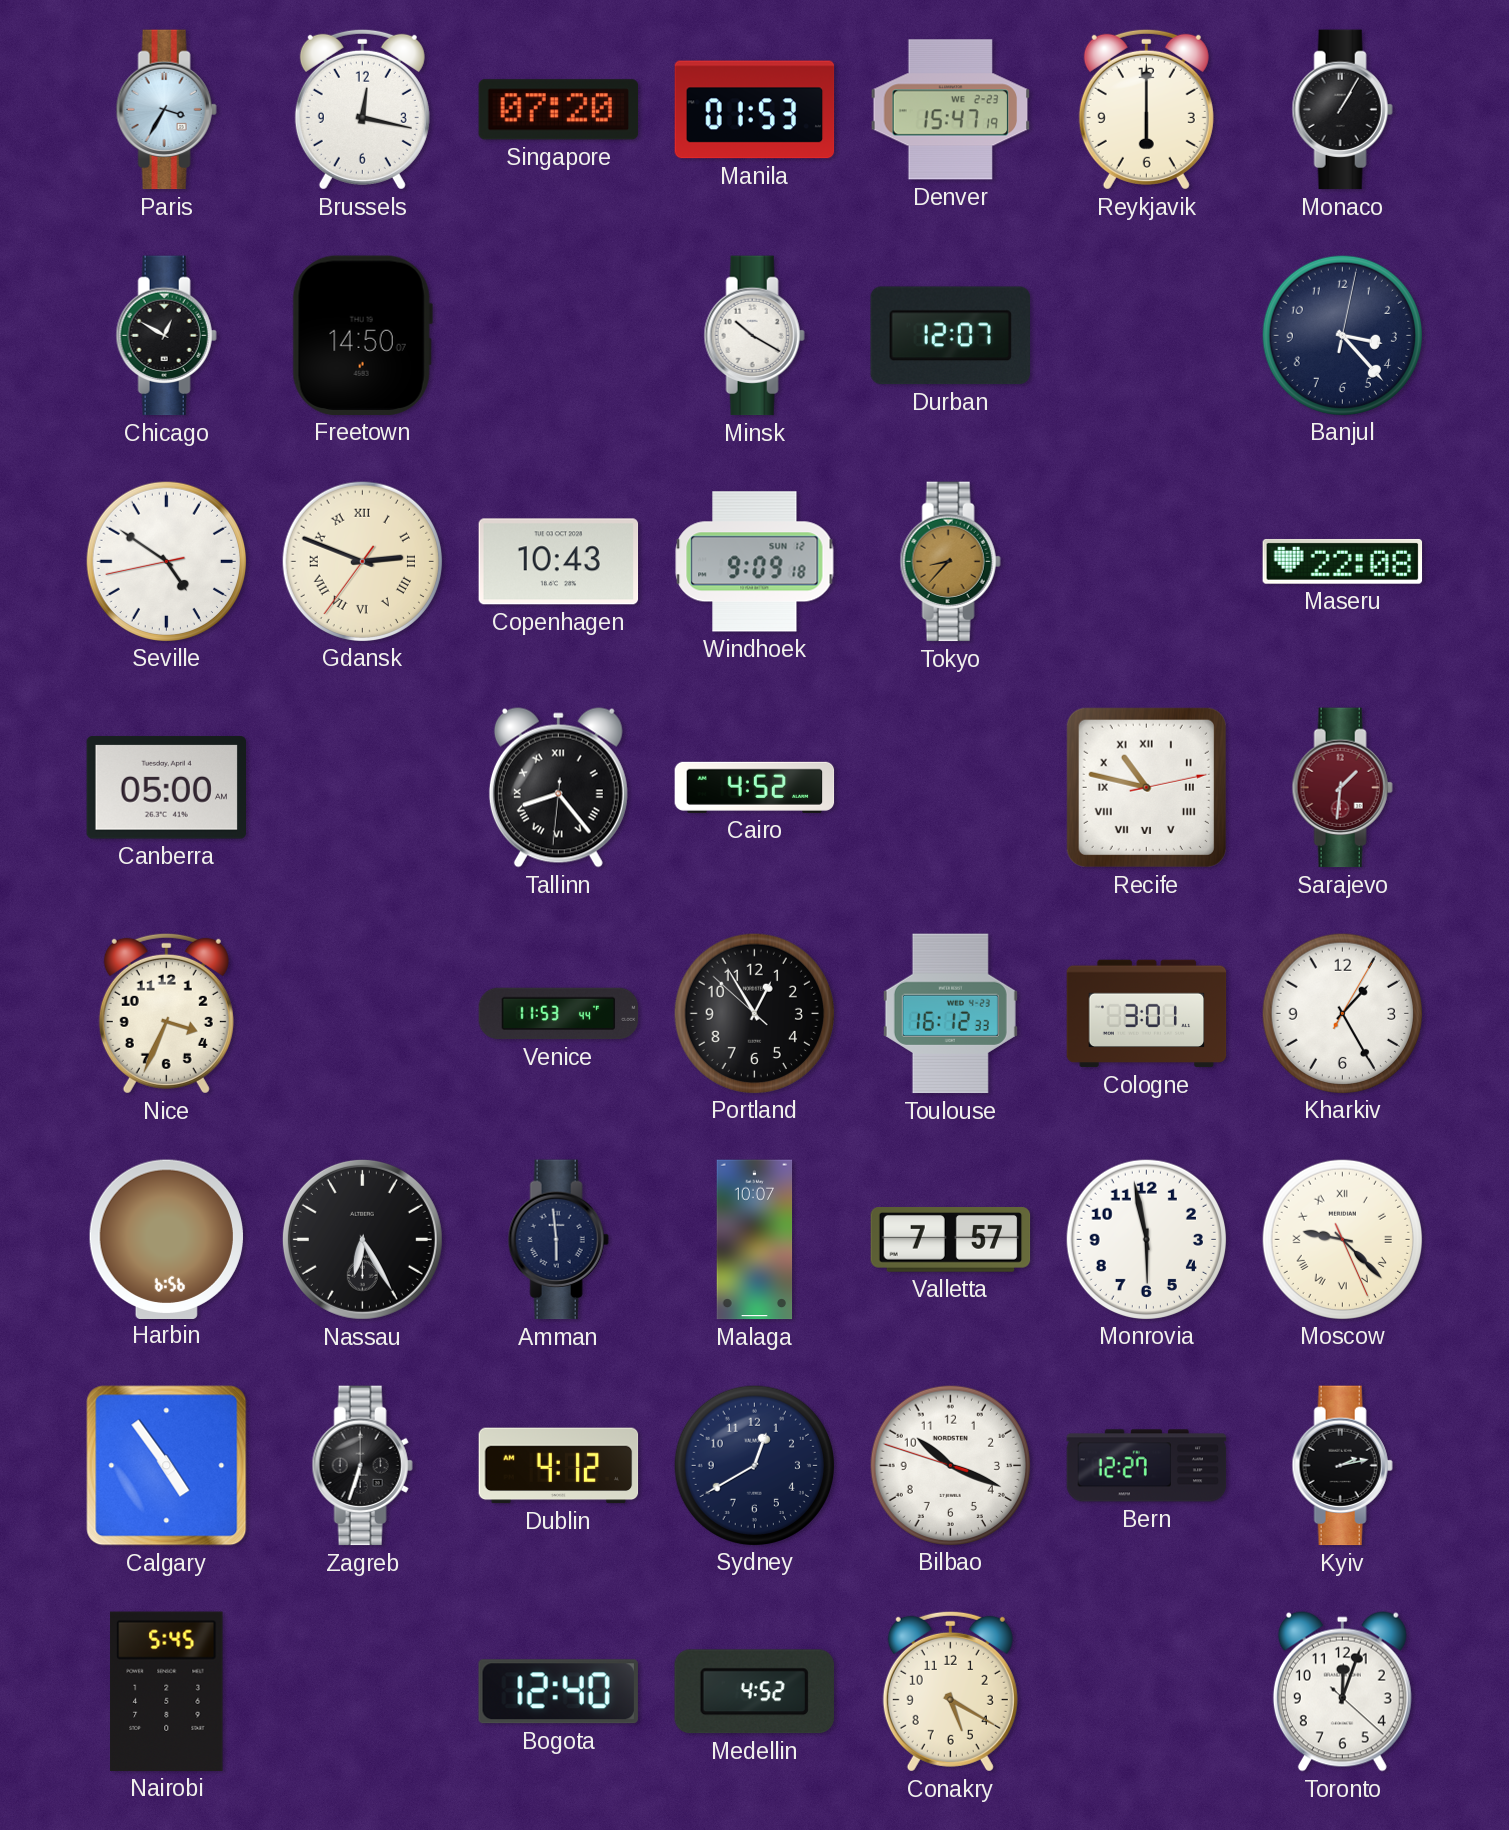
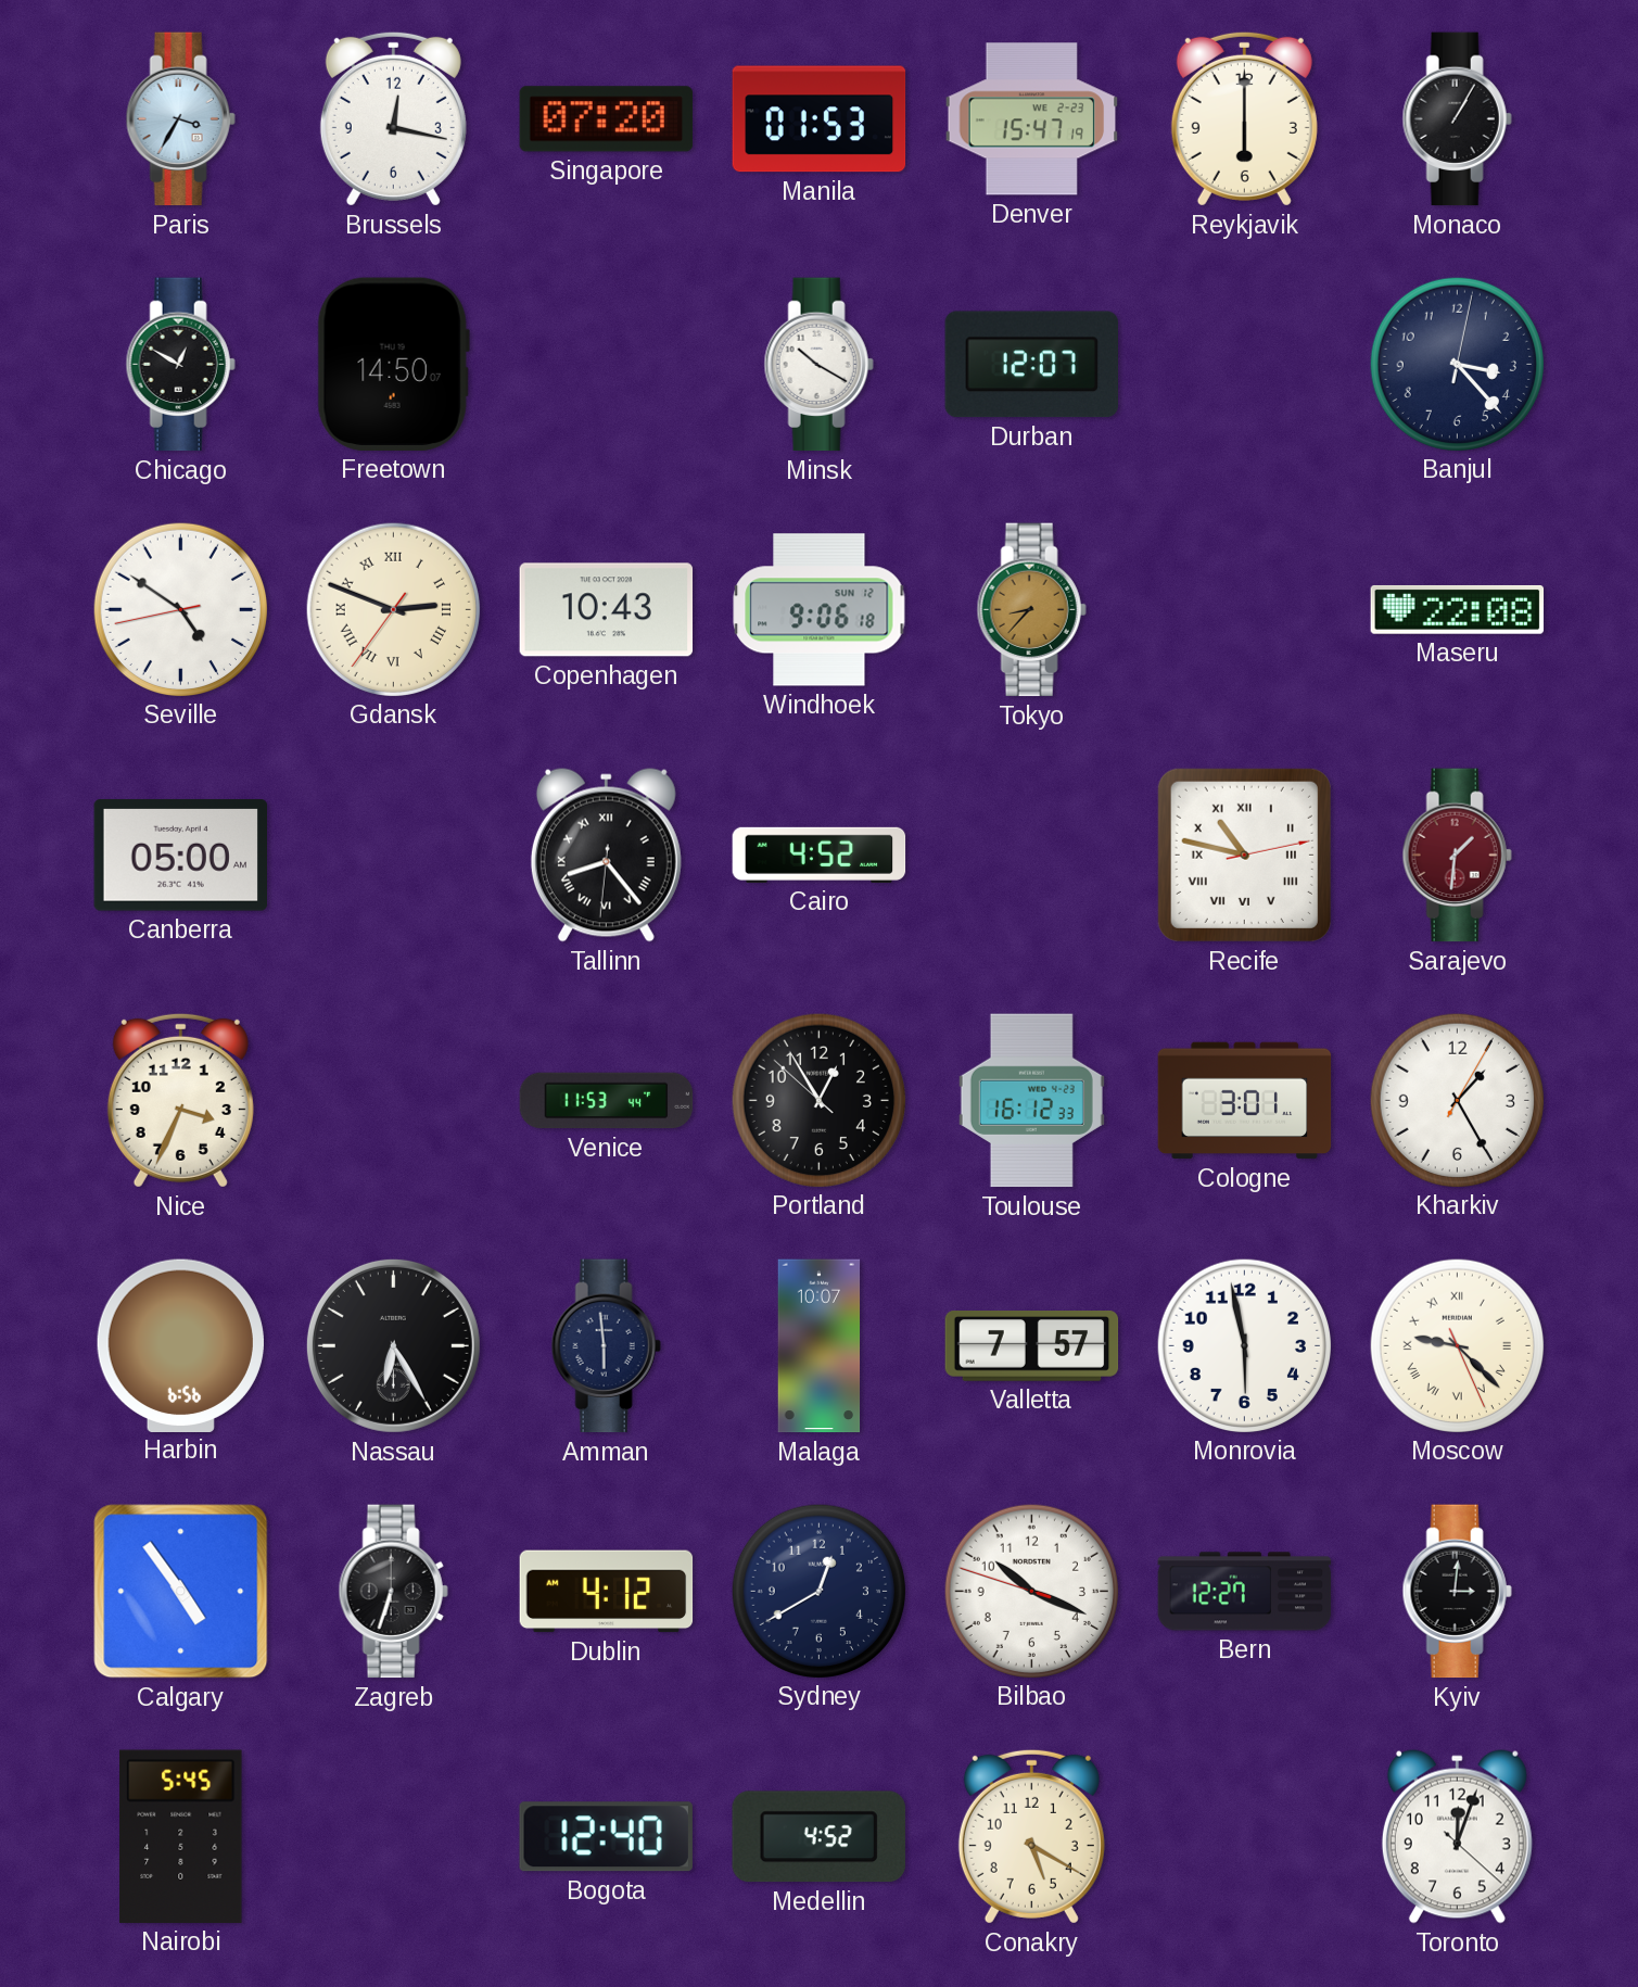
Windhoek: 9:09 -> 9:06 (820, 610)
Kyiv: 2:13 -> 3:01 (1457, 1592)
